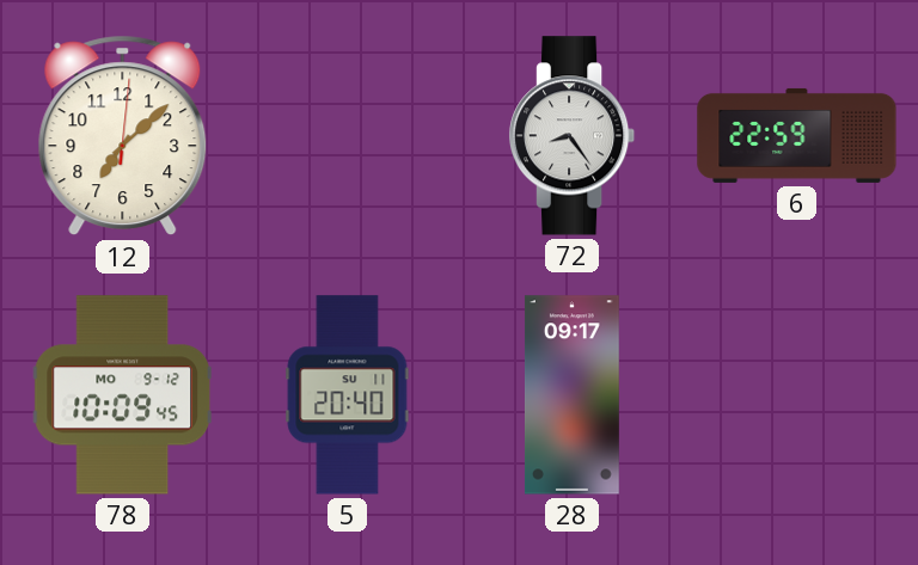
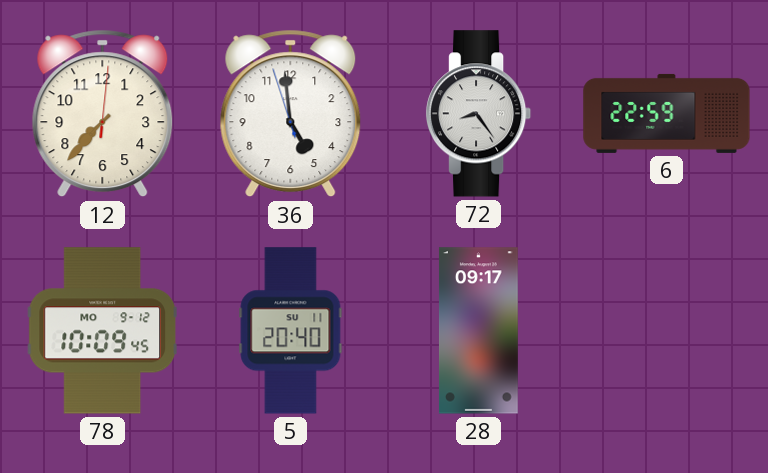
12: 7:08 -> 7:37 (103, 114)
36: none -> 4:58 (291, 114)
